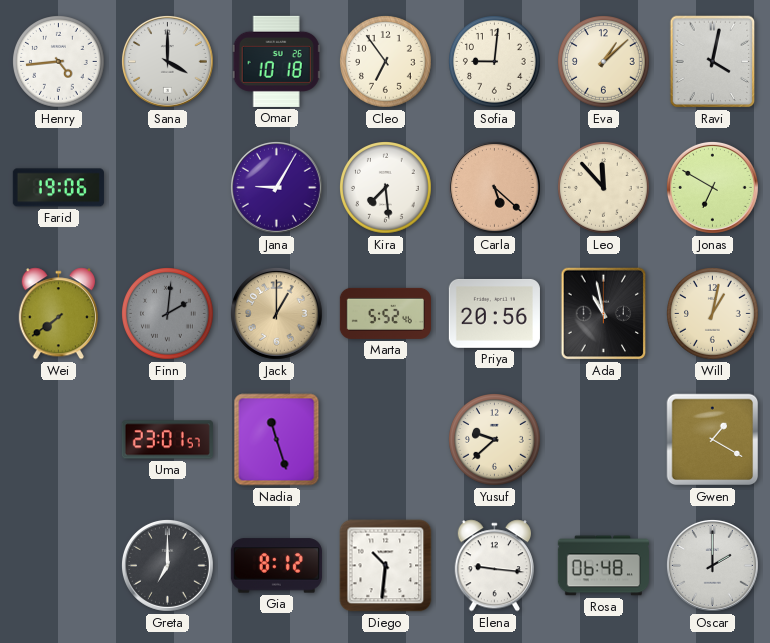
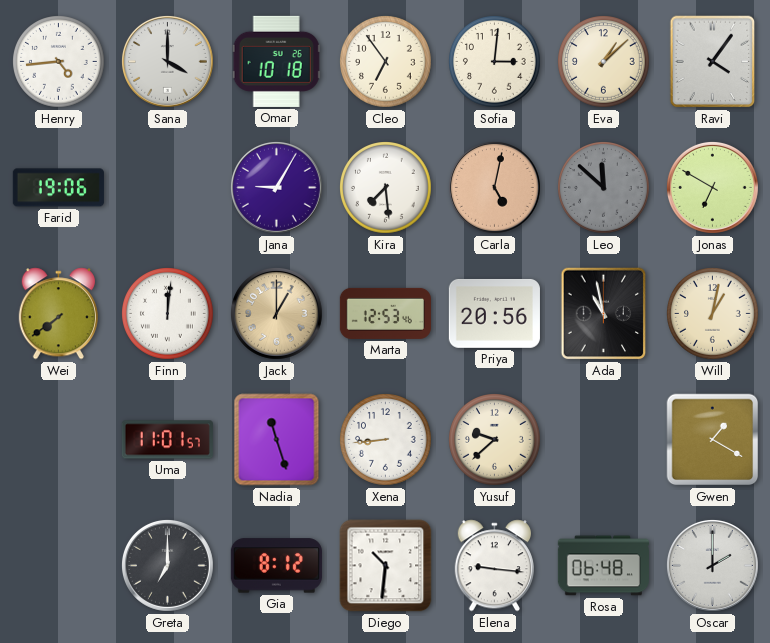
Sofia: 9:01 -> 3:01 (495, 62)
Ravi: 4:02 -> 4:06 (713, 62)
Carla: 5:22 -> 5:02 (494, 187)
Leo: 11:53 -> 11:52 (604, 188)
Leo dial: cream -> grey (604, 188)
Finn: 2:01 -> 12:01 (168, 314)
Finn dial: grey -> white (168, 314)
Marta: 5:52 -> 12:53 (385, 313)
Uma: 23:01 -> 11:01 (167, 440)
Xena: none -> 8:44 (386, 440)
